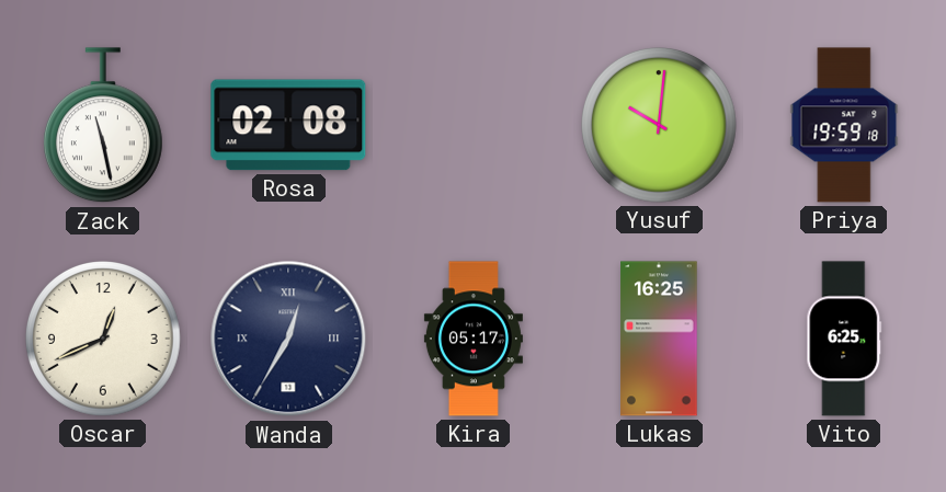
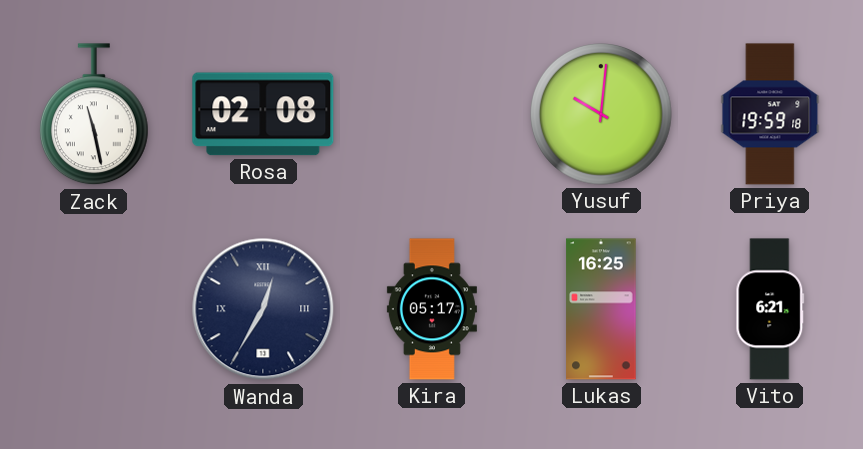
Oscar: 12:41 -> none (104, 340)
Vito: 6:25 -> 6:21 (770, 309)
